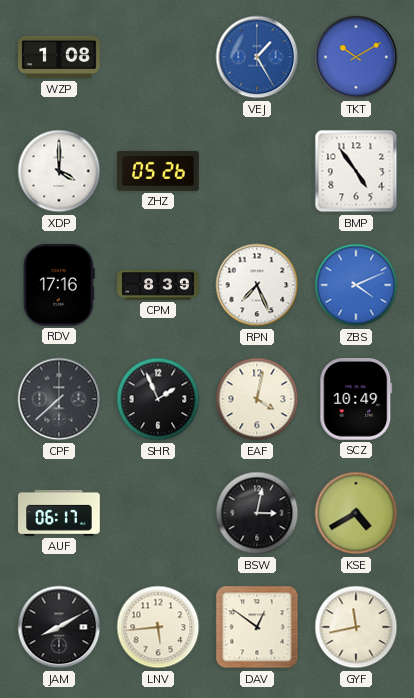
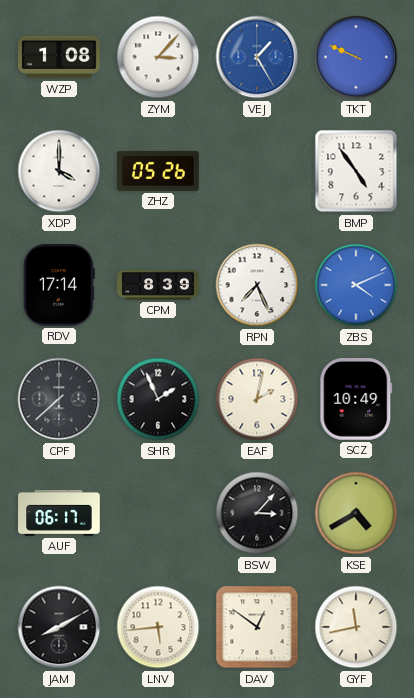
ZYM: none -> 3:07 (158, 57)
TKT: 10:10 -> 9:49 (356, 57)
RDV: 17:16 -> 17:14 (59, 286)
EAF: 4:02 -> 2:02 (257, 399)
BSW: 3:02 -> 3:07 (257, 513)
